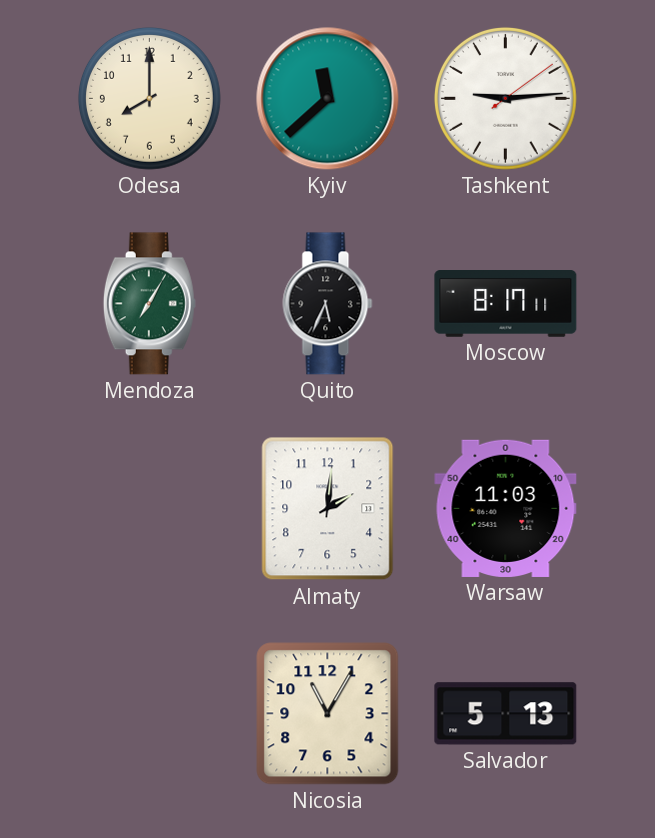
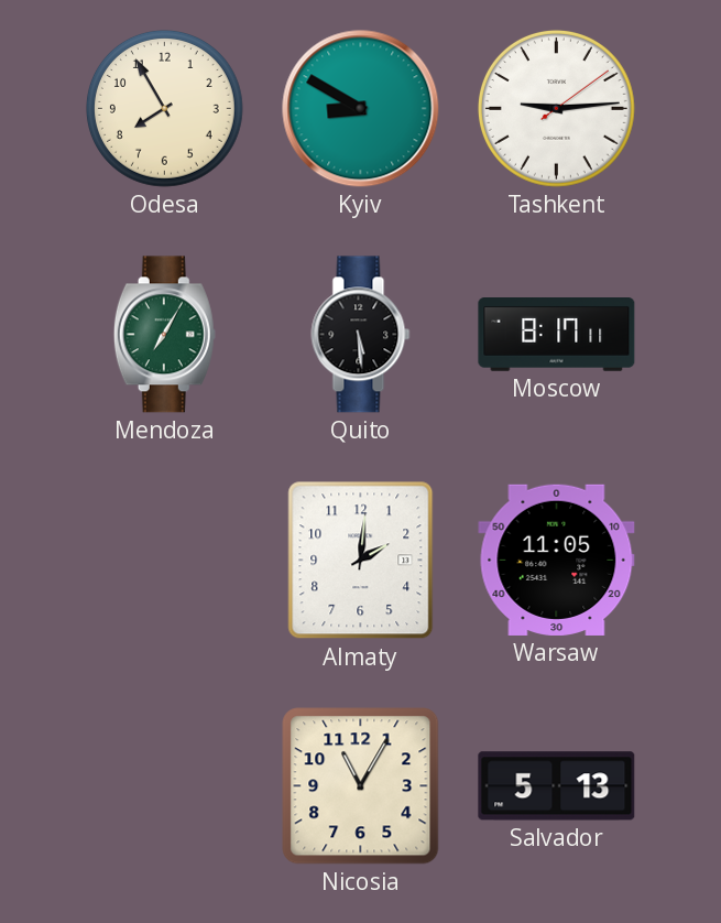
Odesa: 8:00 -> 7:55 (164, 108)
Kyiv: 11:38 -> 8:50 (361, 109)
Quito: 5:34 -> 5:29 (361, 335)
Warsaw: 11:03 -> 11:05 (557, 560)
